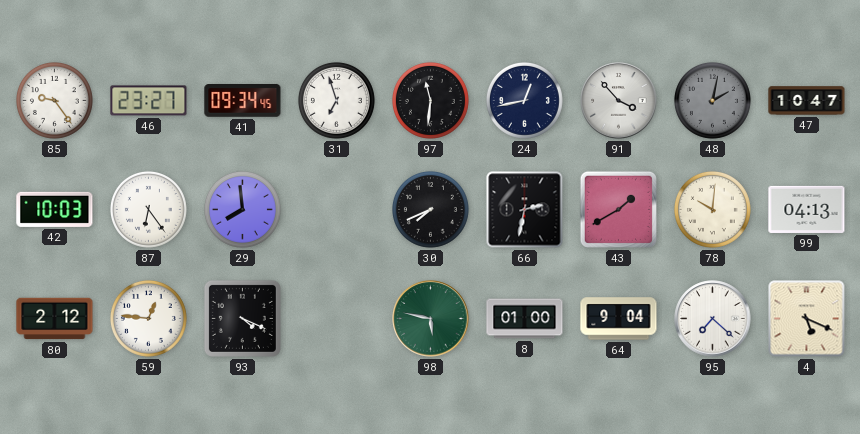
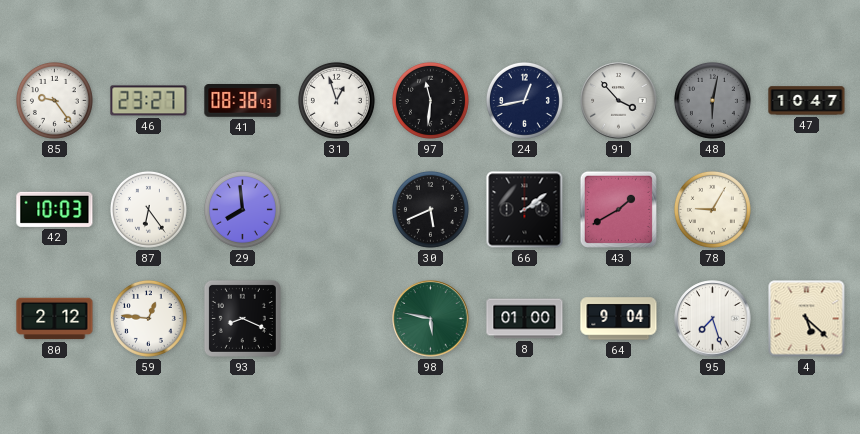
41: 09:34 -> 08:38 (243, 101)
31: 6:57 -> 12:57 (336, 100)
48: 2:02 -> 6:02 (712, 100)
30: 7:41 -> 5:41 (430, 209)
66: 2:32 -> 2:09 (525, 210)
78: 10:01 -> 9:05 (712, 209)
99: 04:13 -> none (807, 209)
93: 4:19 -> 8:19 (242, 318)
95: 7:22 -> 7:27 (713, 319)
4: 5:19 -> 5:22 (807, 319)
